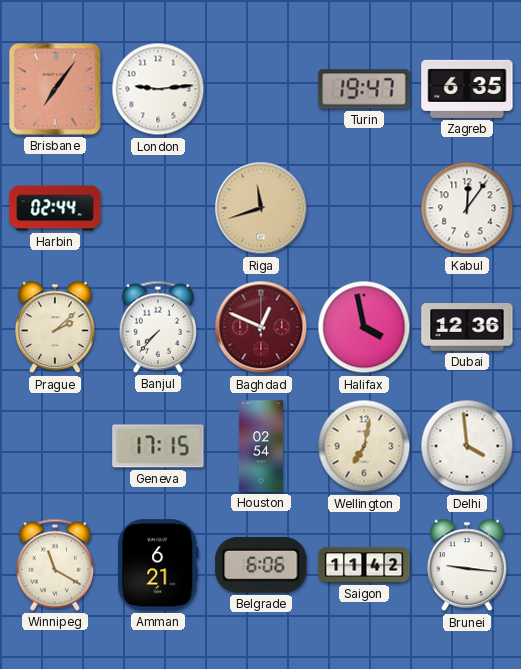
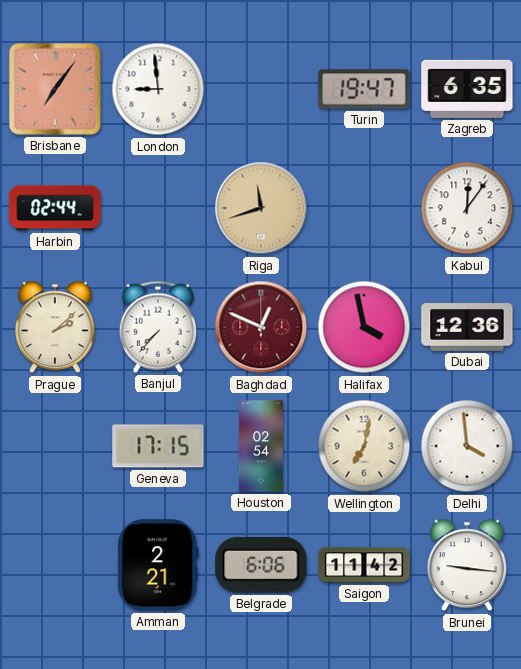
London: 9:14 -> 8:59 (158, 89)
Winnipeg: 11:20 -> none (54, 565)
Amman: 6:21 -> 2:21 (159, 565)
